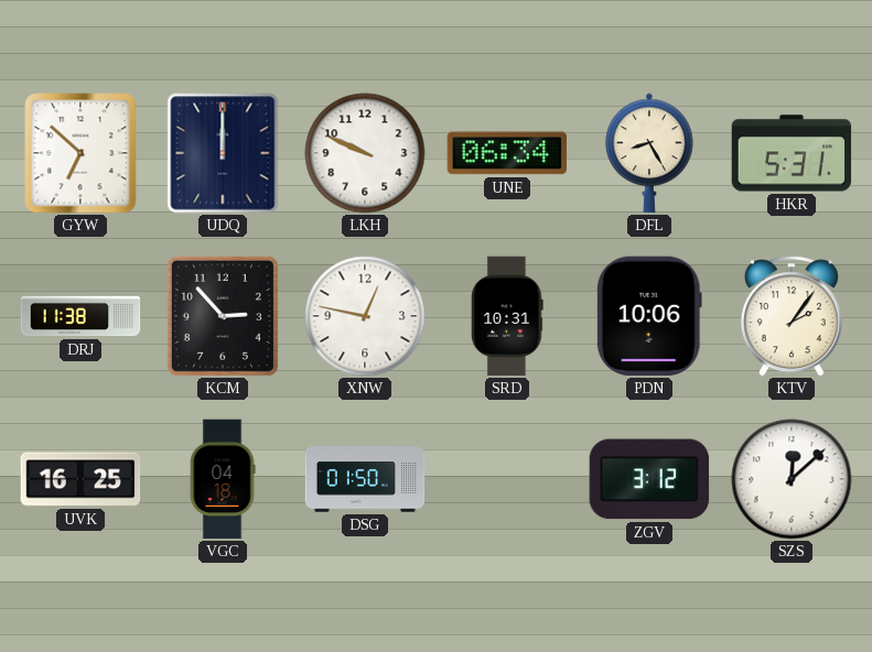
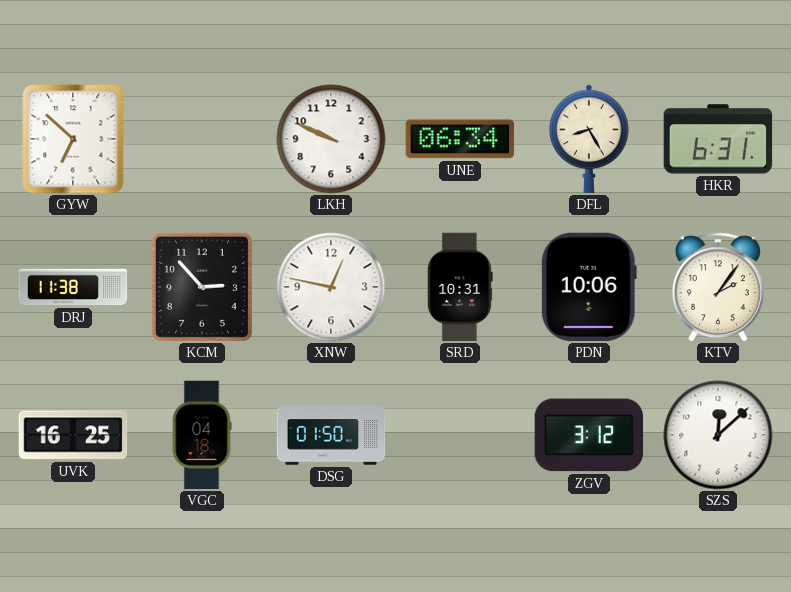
UDQ: 12:00 -> none (223, 153)
HKR: 5:31 -> 6:31 (718, 139)
